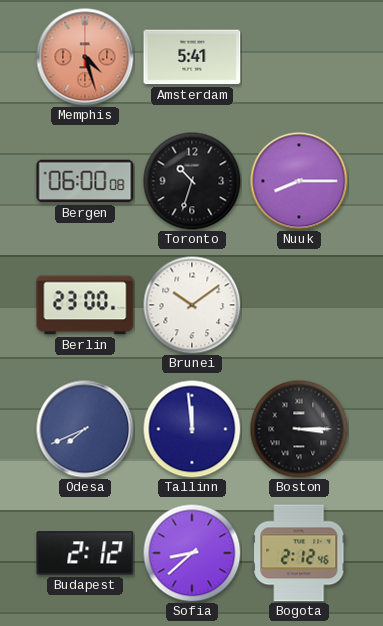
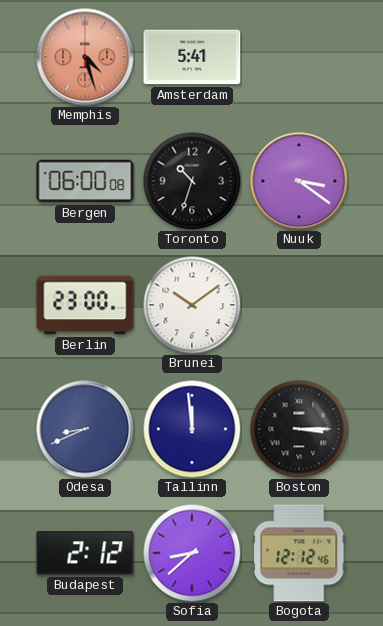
Nuuk: 8:15 -> 3:21 (299, 181)
Odesa: 7:41 -> 8:41 (85, 429)
Bogota: 2:12 -> 12:12 (299, 553)
